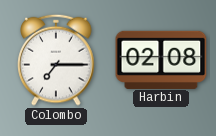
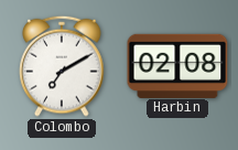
Colombo: 7:15 -> 7:10 (62, 66)
